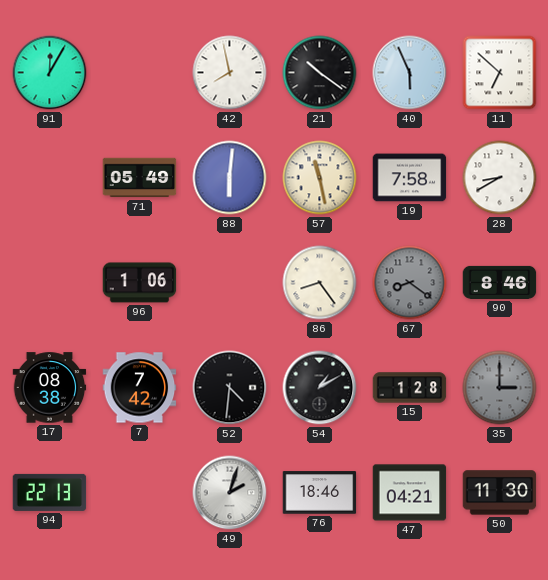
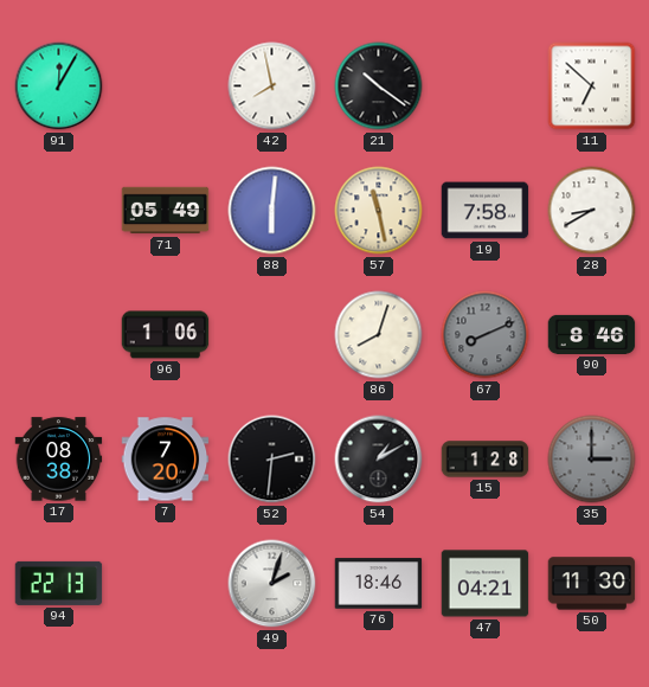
40: 5:56 -> none (410, 73)
86: 8:24 -> 8:03 (379, 335)
67: 8:21 -> 8:11 (486, 335)
7: 7:42 -> 7:20 (166, 460)
52: 4:31 -> 2:31 (272, 460)
